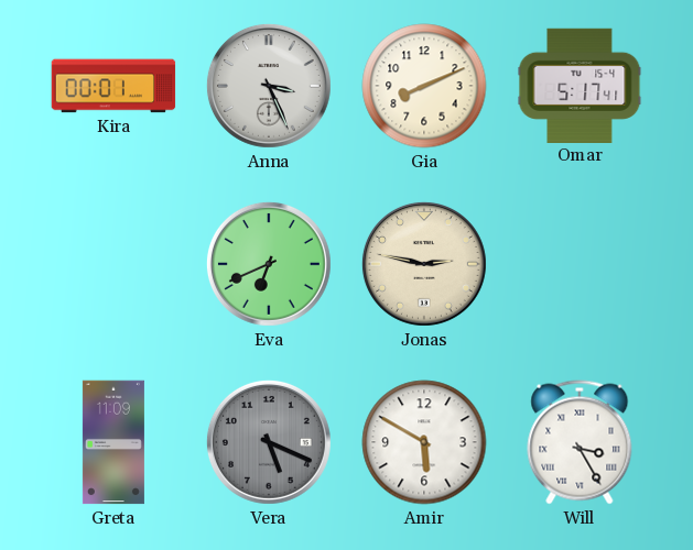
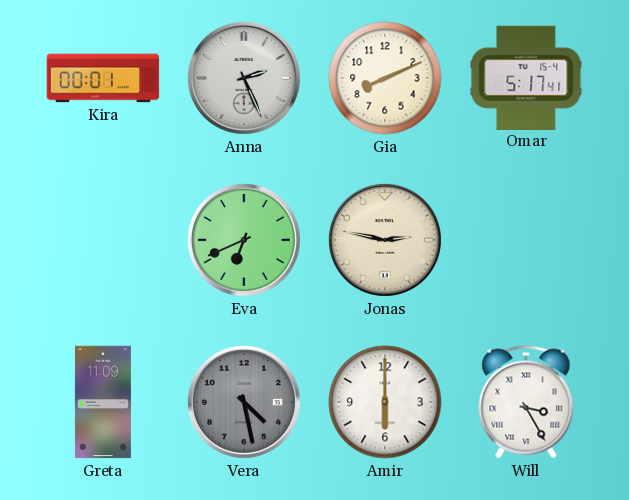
Anna: 3:26 -> 2:26 (244, 78)
Vera: 5:19 -> 4:28 (244, 402)
Amir: 5:50 -> 6:00 (385, 402)
